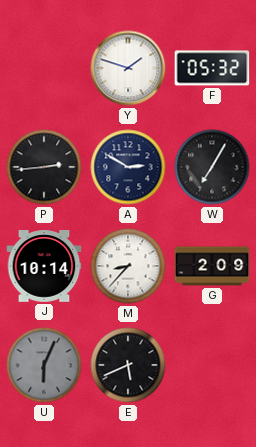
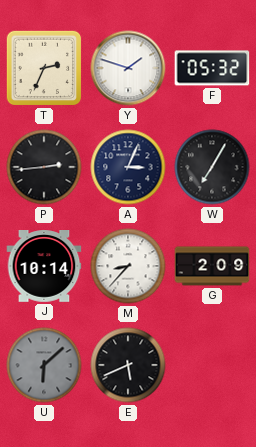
T: none -> 2:34 (44, 68)
A: 2:50 -> 3:04 (128, 167)
U: 6:04 -> 6:08 (44, 365)
